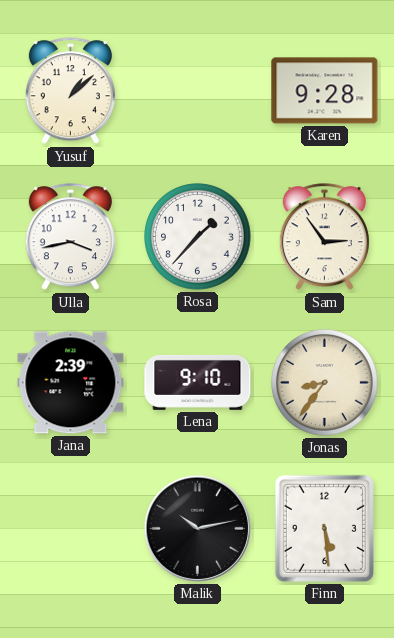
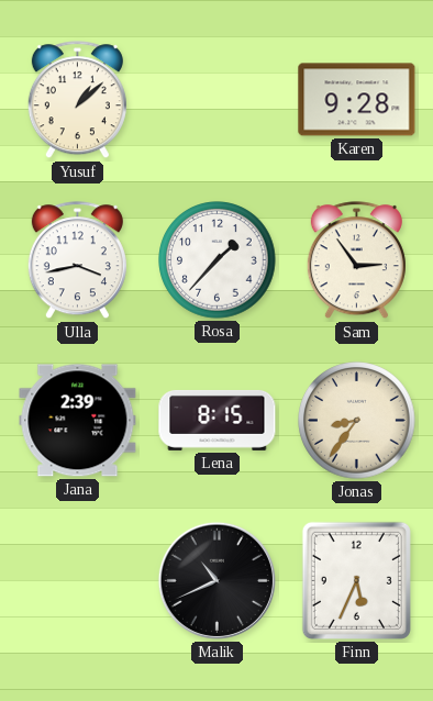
Lena: 9:10 -> 8:15 (218, 420)
Malik: 10:13 -> 10:41 (216, 580)
Finn: 5:29 -> 5:34 (356, 580)
